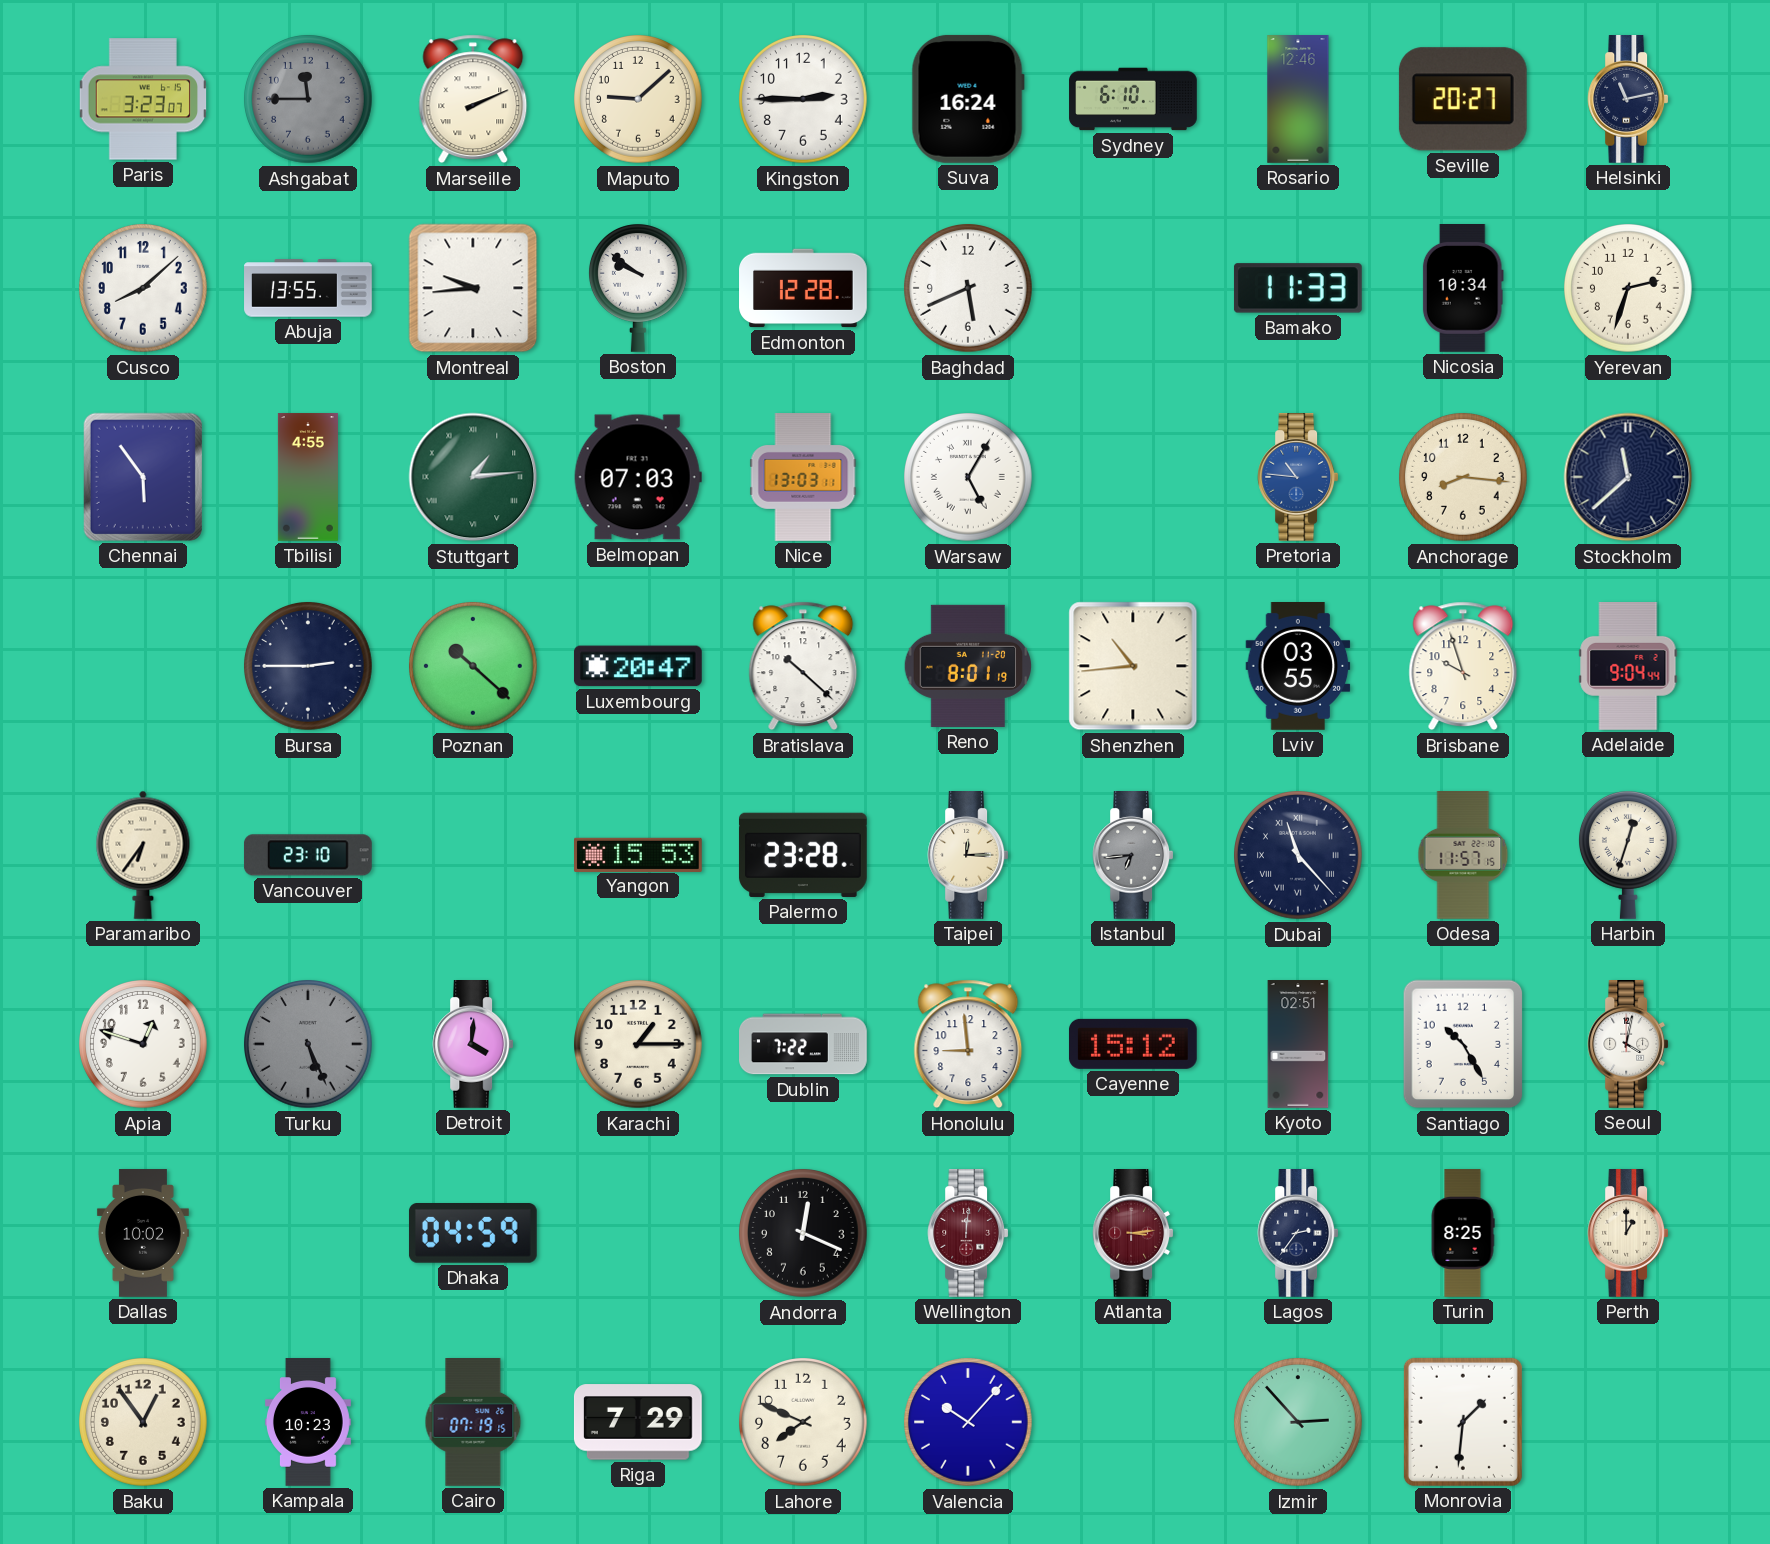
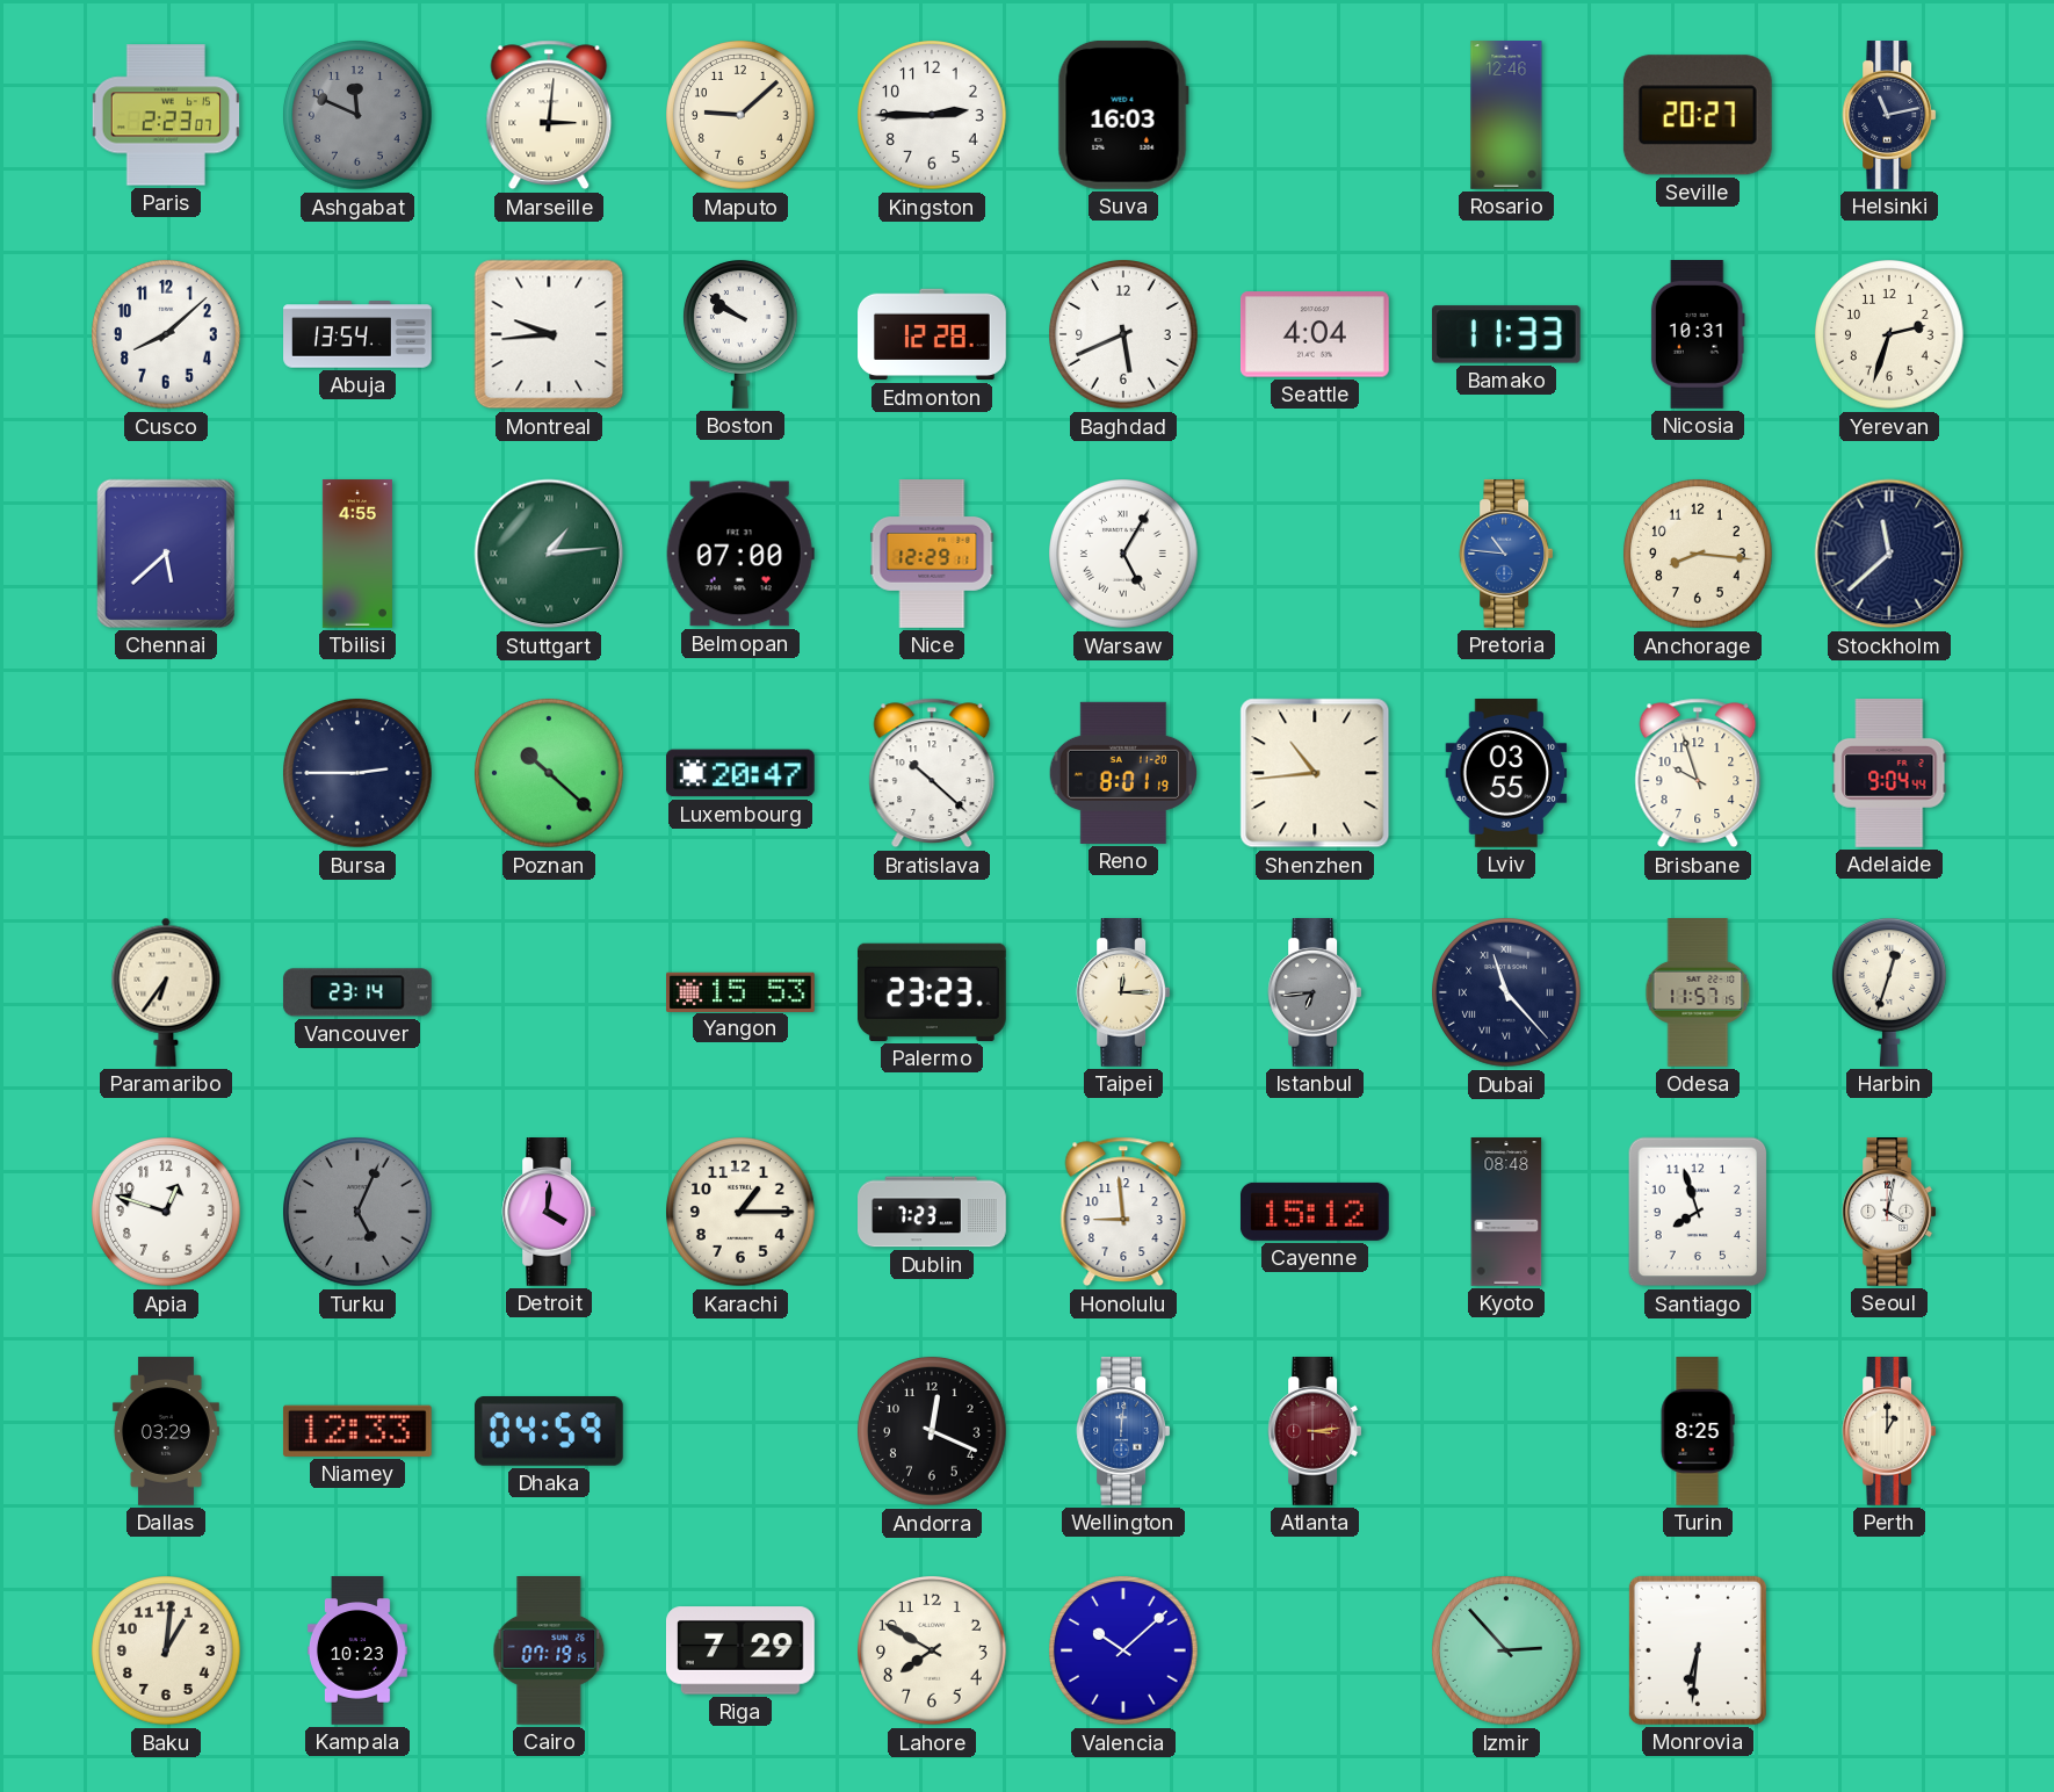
Paris: 3:23 -> 2:23 (165, 115)
Ashgabat: 11:45 -> 11:49 (359, 116)
Marseille: 2:11 -> 3:01 (549, 115)
Suva: 16:24 -> 16:03 (1123, 115)
Sydney: 6:10 -> none (1133, 99)
Abuja: 13:55 -> 13:54 (357, 334)
Seattle: none -> 4:04 (1315, 334)
Nicosia: 10:34 -> 10:31 (1698, 335)
Chennai: 5:54 -> 5:38 (166, 554)
Belmopan: 07:03 -> 07:00 (740, 554)
Nice: 13:03 -> 12:29 (932, 554)
Vancouver: 23:10 -> 23:14 (357, 992)
Palermo: 23:28 -> 23:23 (932, 992)
Turku: 5:26 -> 5:04 (359, 1213)
Dublin: 7:22 -> 7:23 (932, 1212)
Kyoto: 02:51 -> 08:48 (1506, 1212)
Santiago: 10:25 -> 7:57 (1698, 1212)
Dallas: 10:02 -> 03:29 (166, 1431)
Niamey: none -> 12:33 (357, 1431)
Wellington dial: burgundy -> blue (1123, 1432)
Lagos: 2:36 -> none (1298, 1234)
Baku: 12:54 -> 1:01 (167, 1652)
Lahore: 7:49 -> 7:50 (933, 1652)
Valencia: 10:07 -> 10:08 (1124, 1652)
Monrovia: 1:31 -> 6:31 (1698, 1650)
